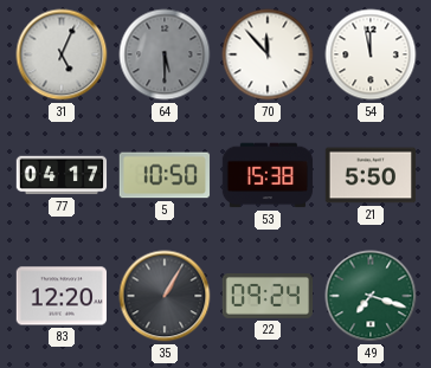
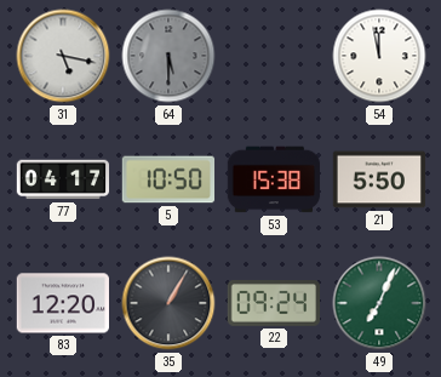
31: 5:04 -> 5:17 (63, 56)
70: 11:53 -> none (268, 54)
49: 7:18 -> 7:04 (379, 303)
